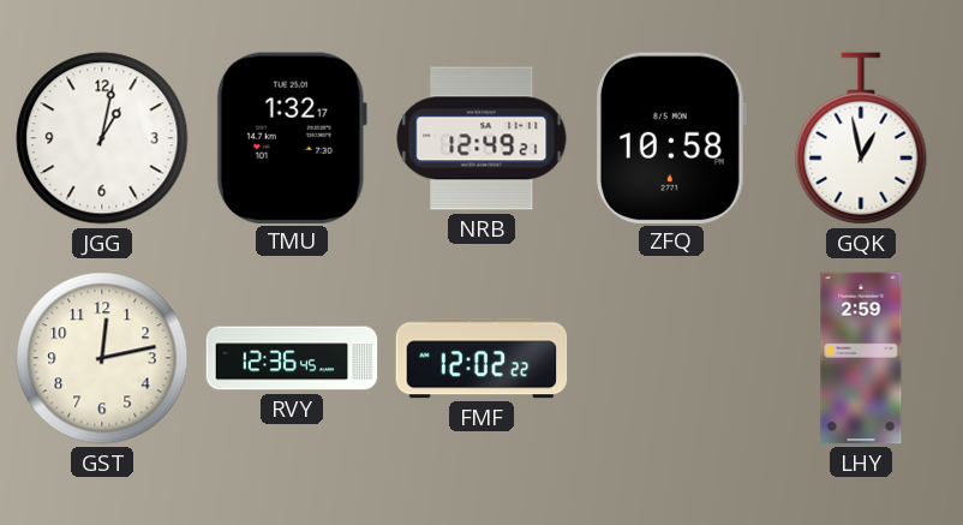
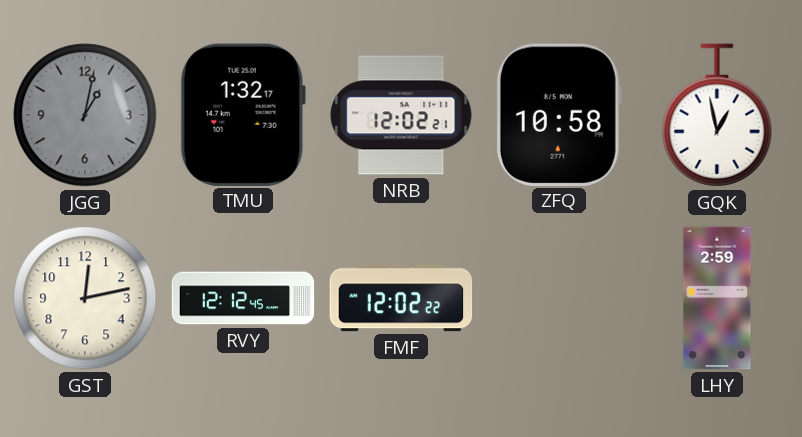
JGG dial: white -> grey (85, 115)
NRB: 12:49 -> 12:02 (401, 115)
RVY: 12:36 -> 12:12 (243, 298)
